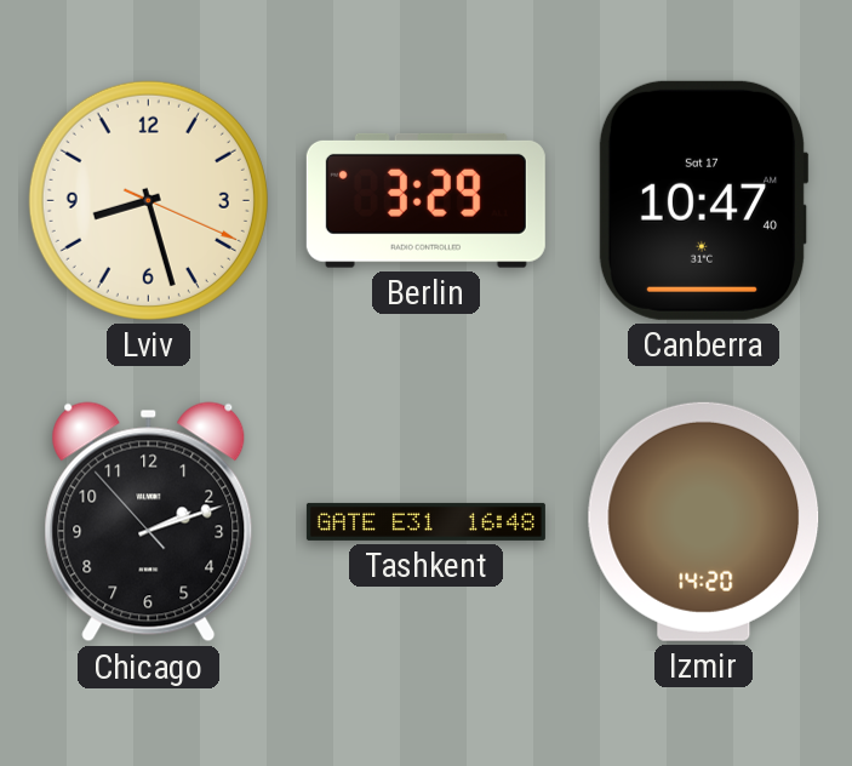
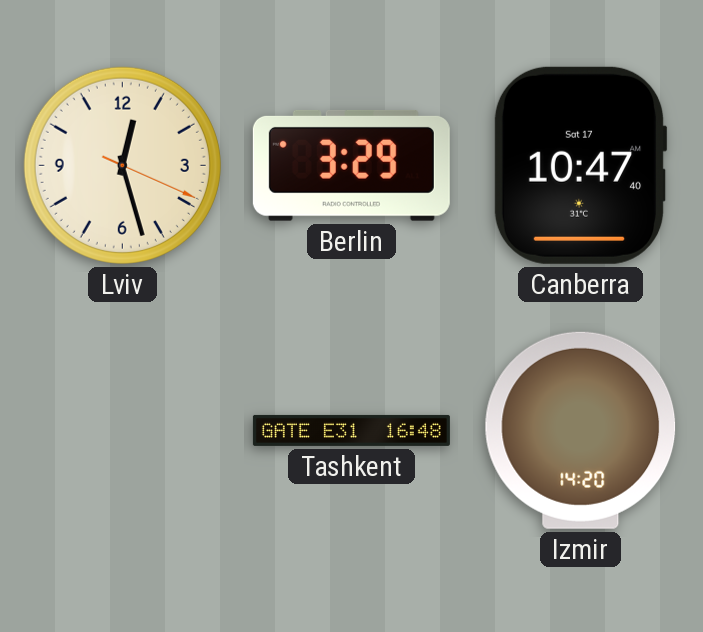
Lviv: 8:27 -> 12:27 (122, 165)
Chicago: 2:11 -> none (149, 522)
